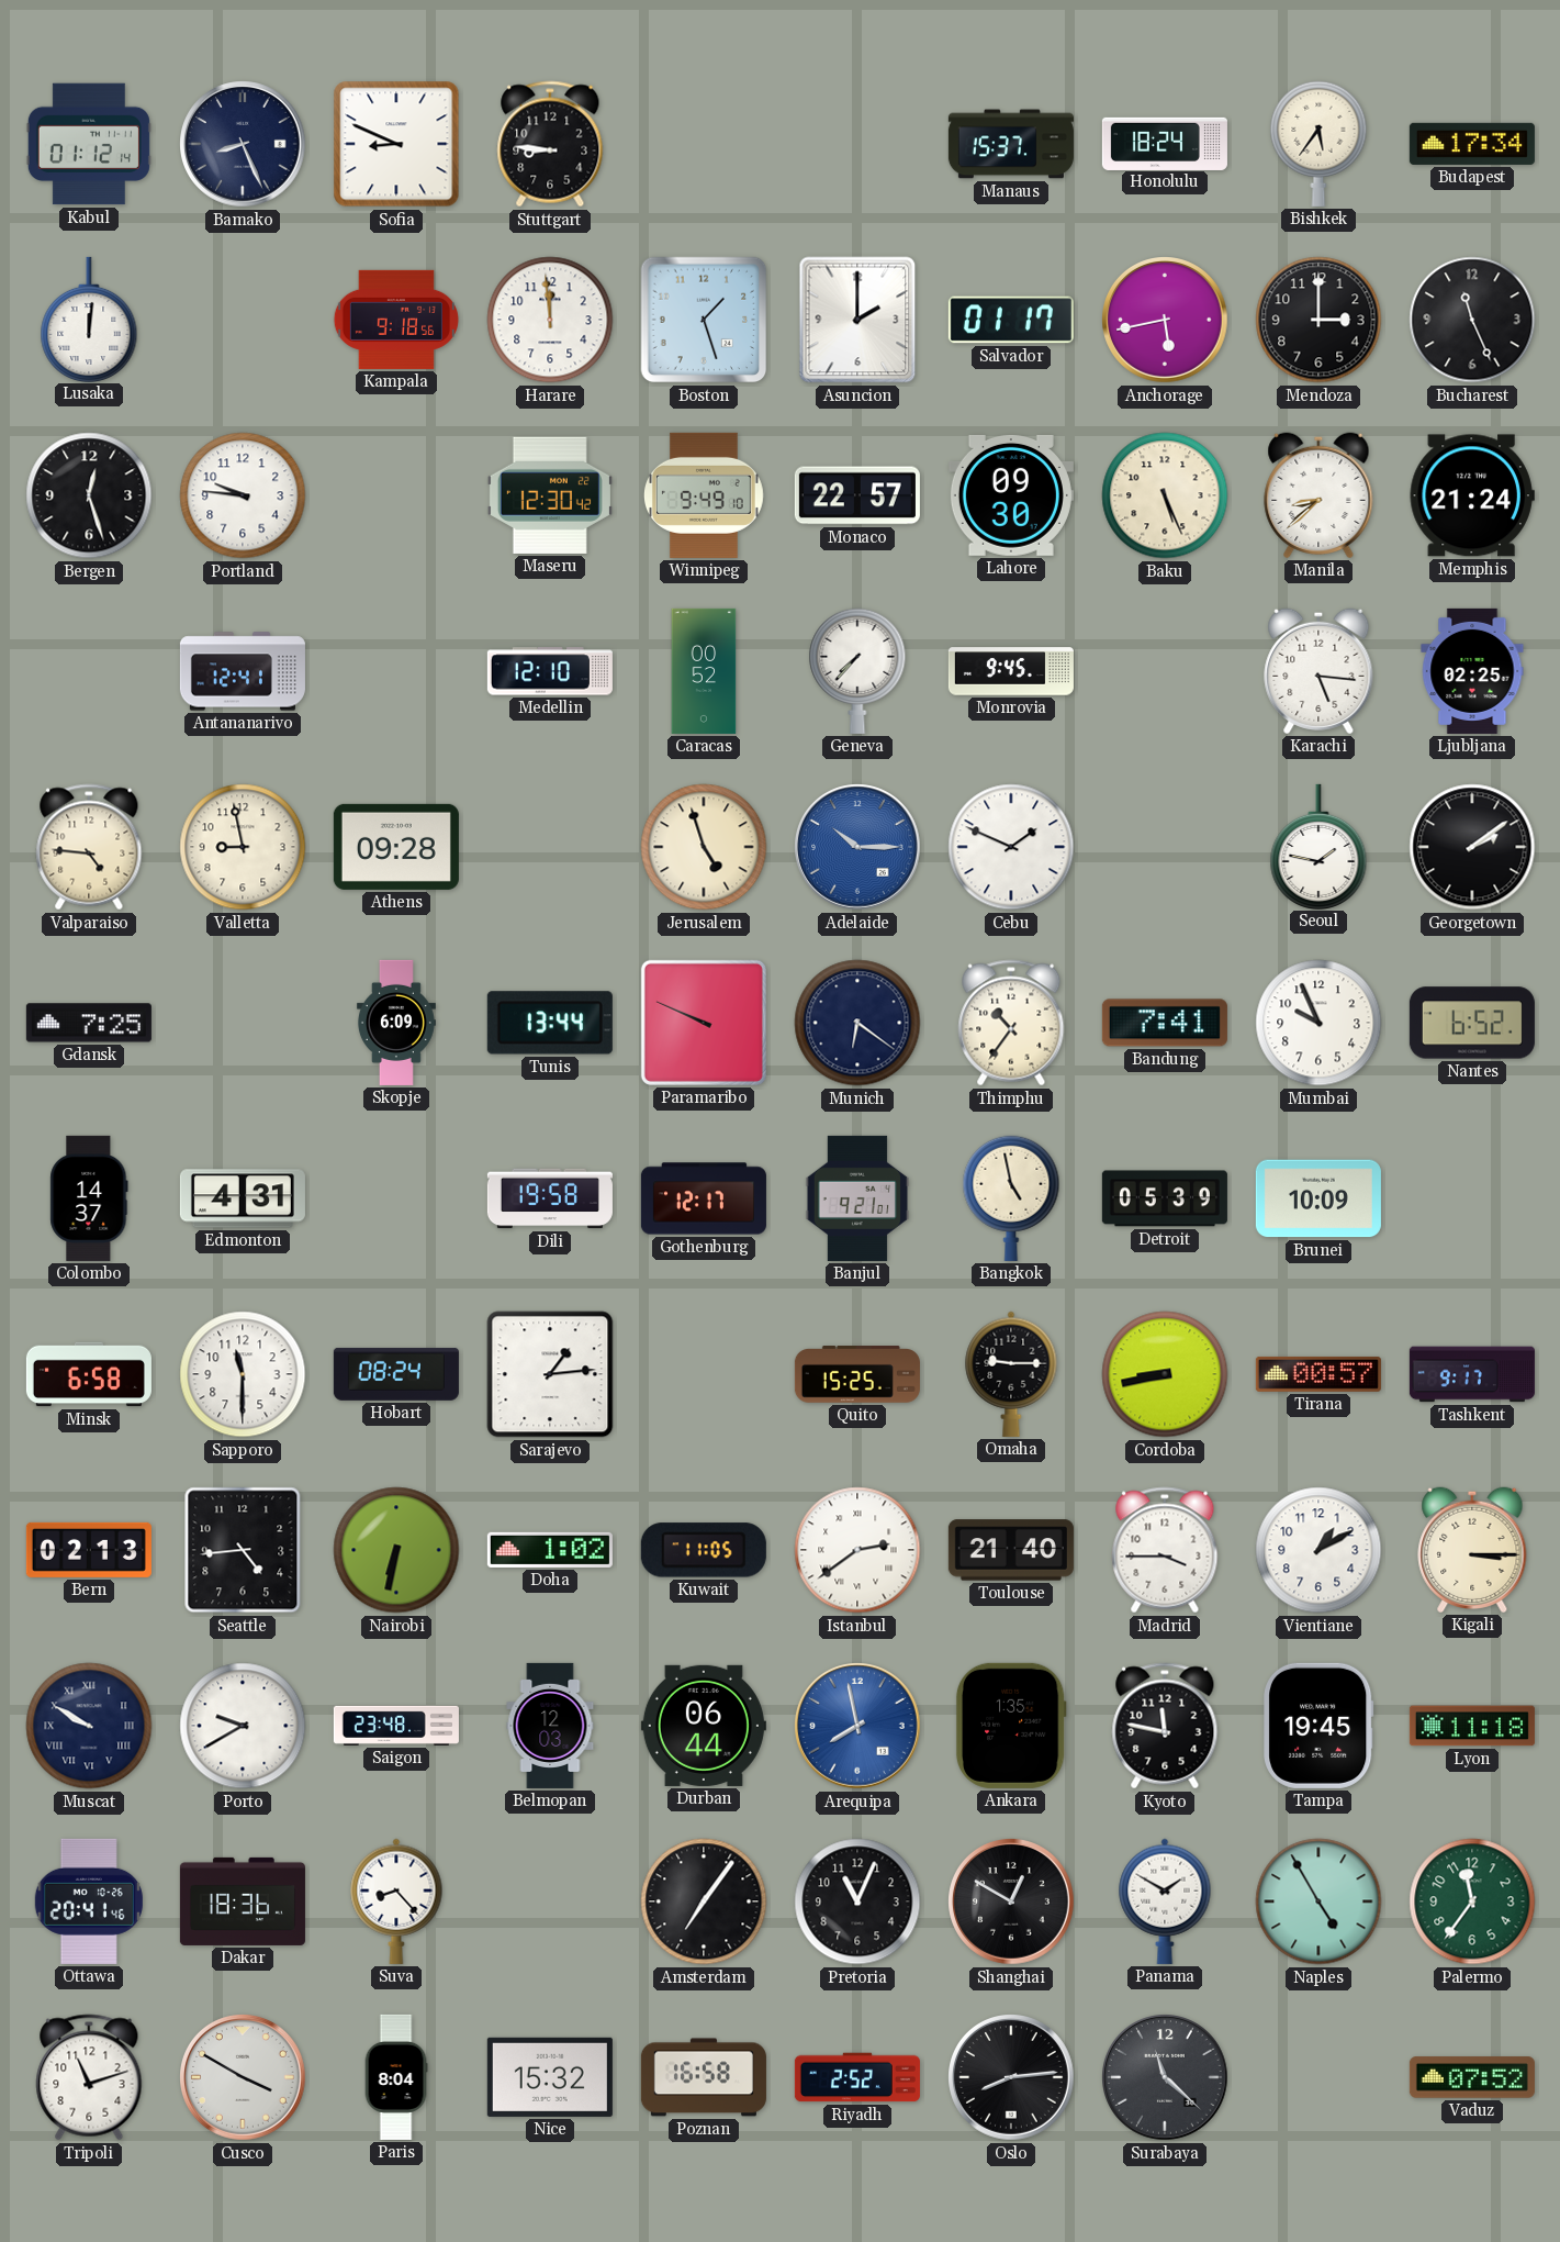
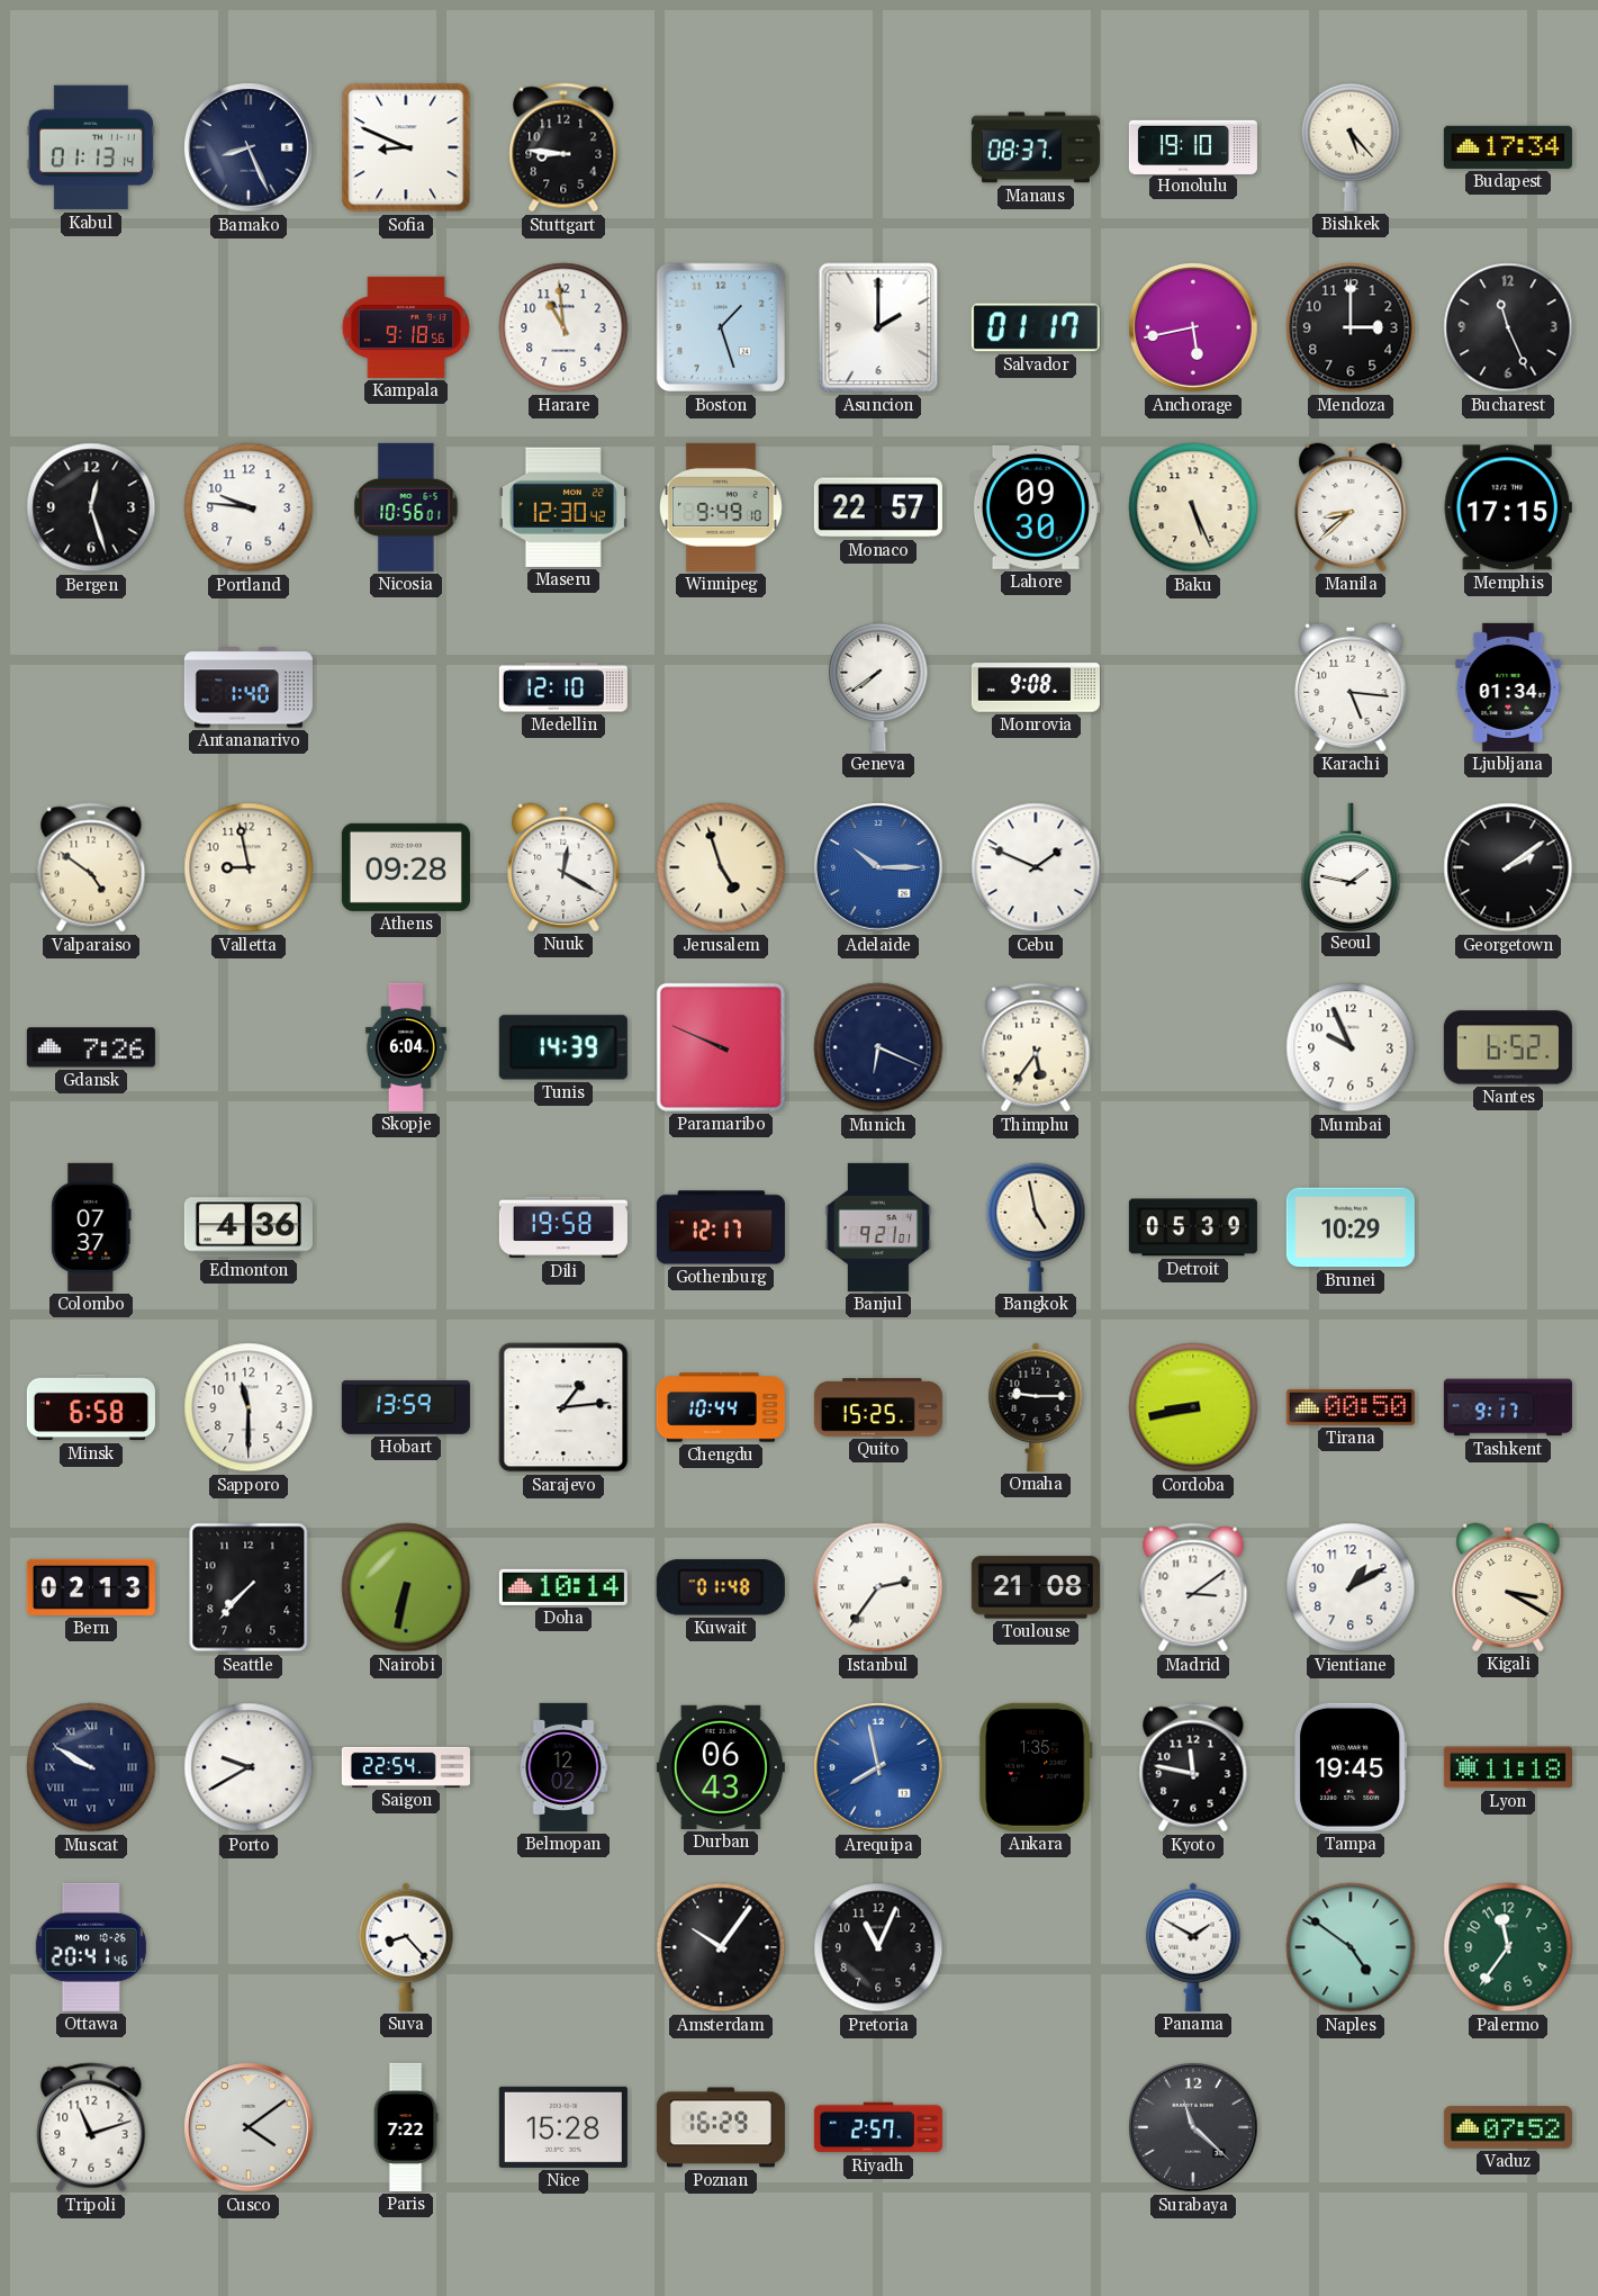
Kabul: 01:12 -> 01:13 (91, 147)
Manaus: 15:37 -> 08:37 (1036, 147)
Honolulu: 18:24 -> 19:10 (1193, 146)
Bishkek: 5:36 -> 5:23 (1351, 147)
Lusaka: 12:01 -> none (89, 319)
Harare: 11:59 -> 10:59 (563, 327)
Nicosia: none -> 10:56 (406, 507)
Memphis: 21:24 -> 17:15 (1508, 507)
Antananarivo: 12:41 -> 1:40 (249, 687)
Caracas: 00:52 -> none (704, 671)
Geneva: 7:37 -> 7:39 (878, 687)
Monrovia: 9:45 -> 9:08 (1036, 687)
Ljubljana: 02:25 -> 01:34 (1508, 687)
Valparaiso: 4:46 -> 4:51 (91, 867)
Nuuk: none -> 12:20 (563, 867)
Gdansk: 7:25 -> 7:26 (91, 1047)
Skopje: 6:09 -> 6:04 (406, 1047)
Tunis: 13:44 -> 14:39 (563, 1047)
Munich: 6:21 -> 6:19 (878, 1047)
Thimphu: 10:36 -> 5:36 (1036, 1047)
Bandung: 7:41 -> none (1165, 1023)
Colombo: 14:37 -> 07:37 (91, 1227)
Edmonton: 4:31 -> 4:36 (249, 1227)
Brunei: 10:09 -> 10:29 (1351, 1227)
Hobart: 08:24 -> 13:59 (406, 1407)
Chengdu: none -> 10:44 (721, 1407)
Tirana: 00:57 -> 00:50 (1351, 1407)
Seattle: 4:44 -> 7:37 (249, 1587)
Doha: 1:02 -> 10:14 (563, 1587)
Kuwait: 11:05 -> 01:48 (721, 1587)
Istanbul: 2:39 -> 2:36 (878, 1587)
Toulouse: 21:40 -> 21:08 (1036, 1587)
Madrid: 3:45 -> 3:09 (1193, 1587)
Kigali: 3:15 -> 3:20 (1508, 1587)
Saigon: 23:48 -> 22:54 (406, 1767)
Belmopan: 12:03 -> 12:02 (563, 1767)
Durban: 06:44 -> 06:43 (721, 1767)
Dakar: 18:36 -> none (243, 1901)
Amsterdam: 7:06 -> 10:06 (721, 1947)
Shanghai: 12:50 -> none (1012, 1903)
Naples: 4:55 -> 4:51 (1351, 1947)
Cusco: 3:50 -> 4:09 (250, 2128)
Paris: 8:04 -> 7:22 (406, 2127)
Nice: 15:32 -> 15:28 (563, 2127)
Poznan: 16:58 -> 16:29 (721, 2127)
Riyadh: 2:52 -> 2:57 (878, 2127)
Oslo: 8:14 -> none (1012, 2078)
